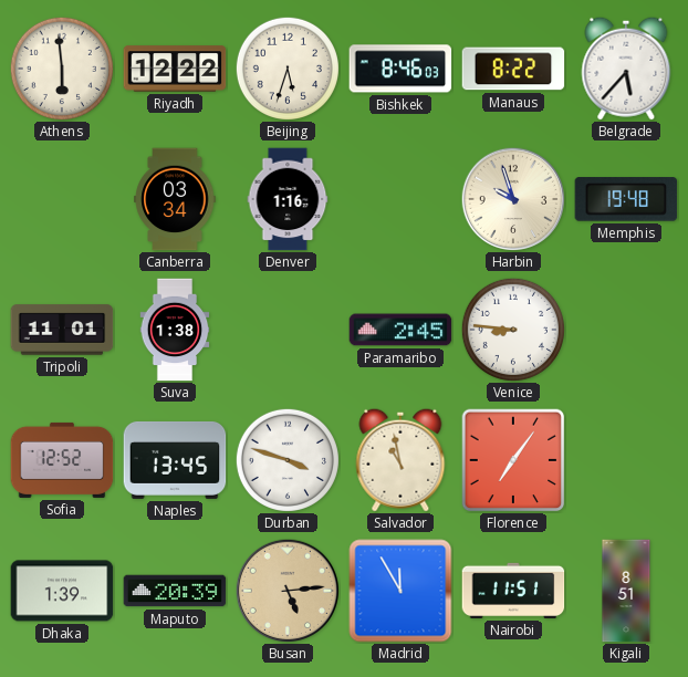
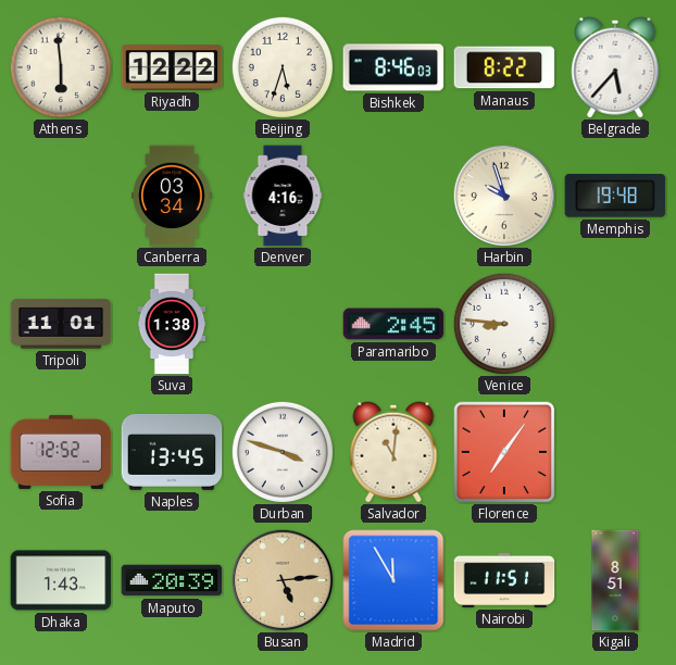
Denver: 1:16 -> 4:16 (283, 196)
Salvador: 10:58 -> 11:01 (393, 452)
Dhaka: 1:39 -> 1:43 (61, 580)
